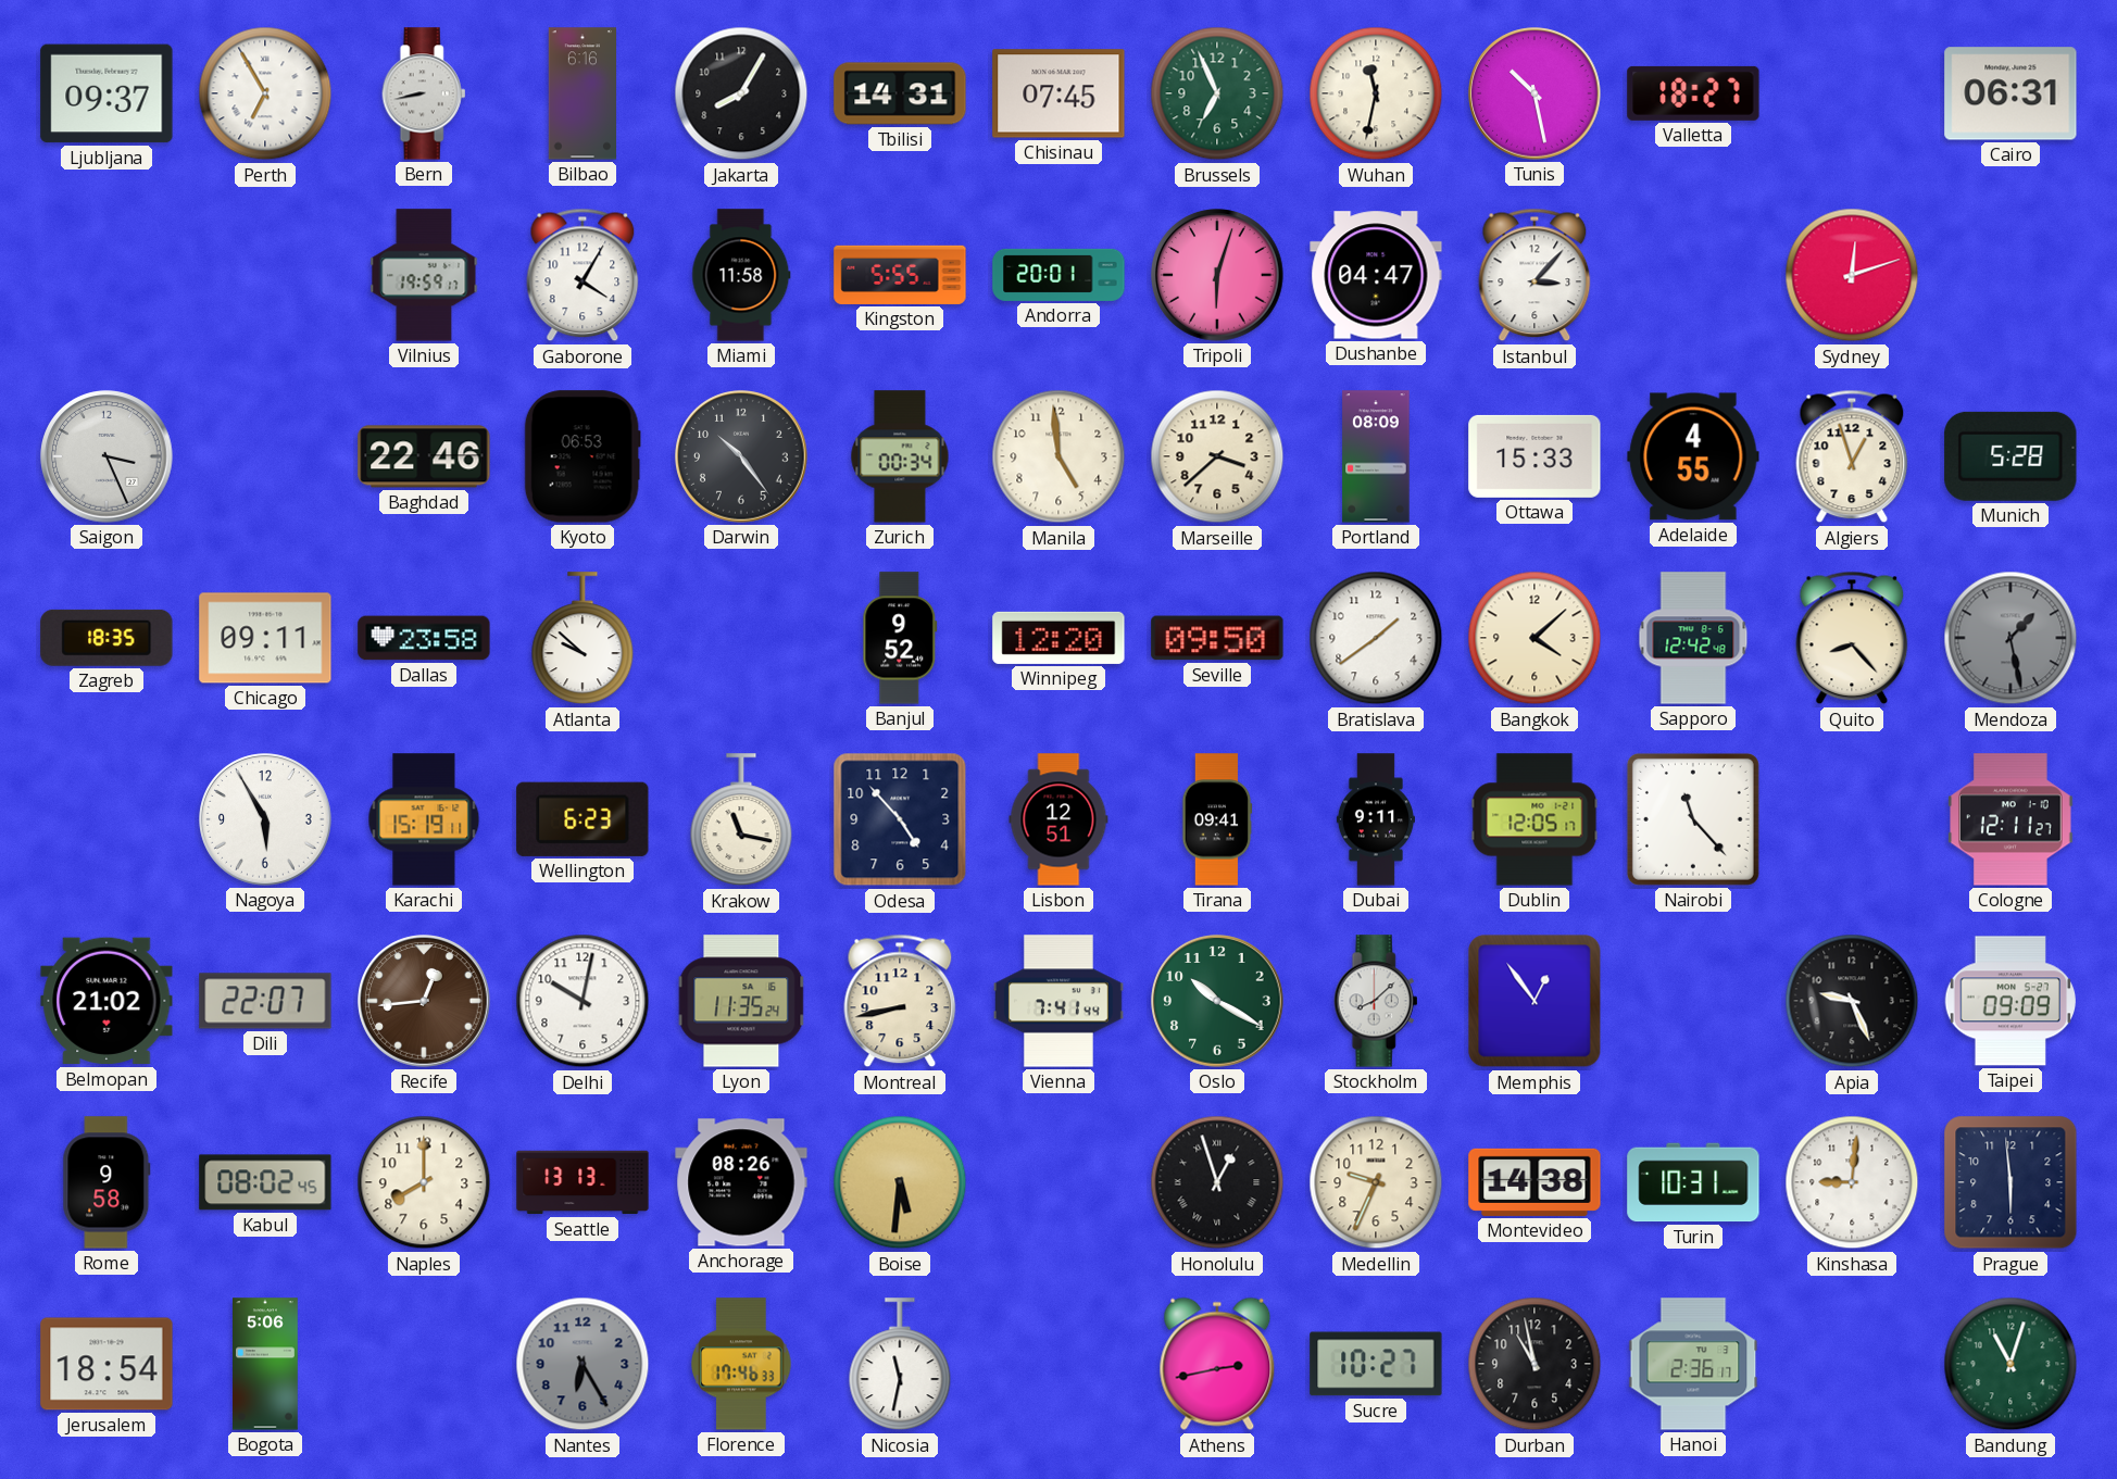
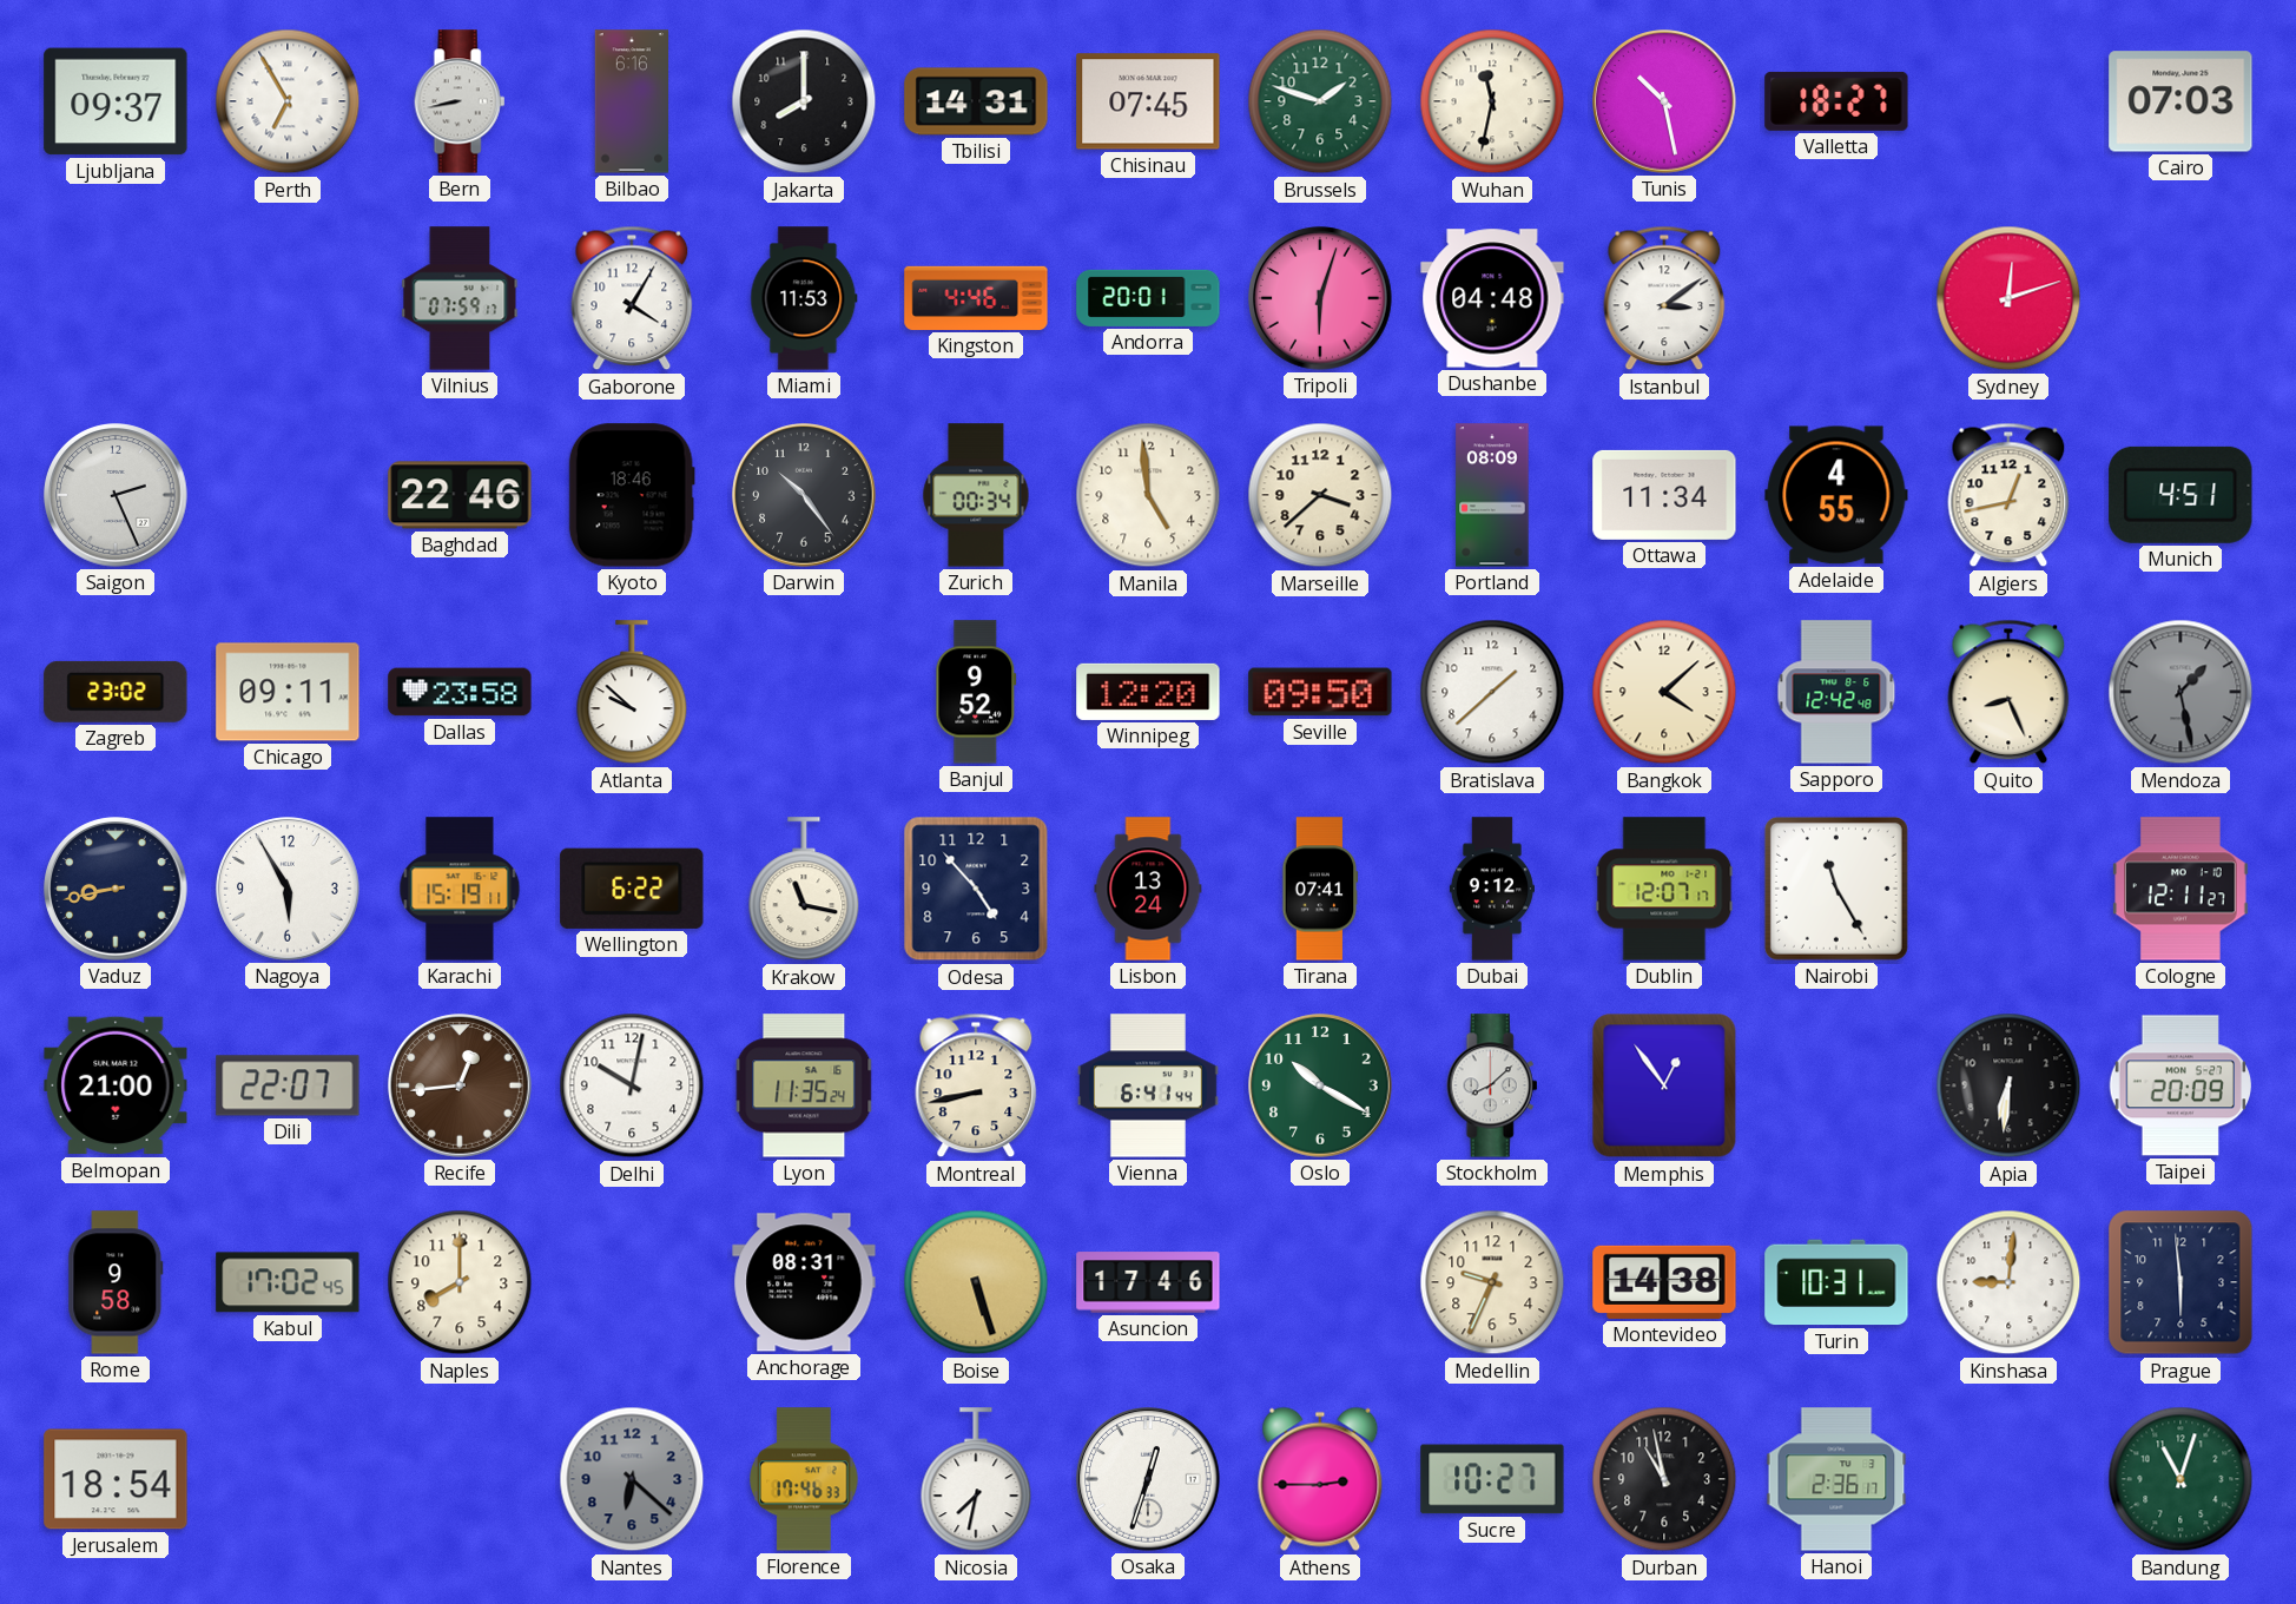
Jakarta: 8:05 -> 8:00 (804, 101)
Brussels: 6:56 -> 1:48 (1320, 101)
Cairo: 06:31 -> 07:03 (2180, 101)
Vilnius: 19:59 -> 07:59 (460, 298)
Miami: 11:58 -> 11:53 (804, 298)
Kingston: 5:55 -> 4:46 (976, 298)
Dushanbe: 04:47 -> 04:48 (1492, 298)
Istanbul: 3:07 -> 3:09 (1664, 298)
Saigon: 3:26 -> 2:26 (116, 495)
Kyoto: 06:53 -> 18:46 (632, 495)
Ottawa: 15:33 -> 11:34 (1664, 495)
Algiers: 12:57 -> 12:43 (2008, 495)
Munich: 5:28 -> 4:51 (2180, 495)
Zagreb: 18:35 -> 23:02 (116, 692)
Bratislava: 1:39 -> 1:38 (1492, 692)
Quito: 8:23 -> 8:26 (2008, 692)
Vaduz: none -> 8:43 (116, 889)
Wellington: 6:23 -> 6:22 (632, 889)
Lisbon: 12:51 -> 13:24 (1148, 889)
Tirana: 09:41 -> 07:41 (1320, 889)
Dubai: 9:11 -> 9:12 (1492, 889)
Dublin: 12:05 -> 12:07 (1664, 889)
Nairobi: 11:23 -> 11:25 (1836, 889)
Belmopan: 21:02 -> 21:00 (116, 1085)
Vienna: 7:41 -> 6:41 (1149, 1085)
Apia: 9:26 -> 6:31 (2008, 1085)
Taipei: 09:09 -> 20:09 (2179, 1085)
Kabul: 08:02 -> 17:02 (288, 1282)
Seattle: 13:13 -> none (583, 1182)
Anchorage: 08:26 -> 08:31 (804, 1282)
Boise: 5:31 -> 5:27 (976, 1282)
Asuncion: none -> 17:46 (1148, 1282)
Honolulu: 12:57 -> none (1217, 1182)
Bogota: 5:06 -> none (266, 1364)
Nantes: 6:25 -> 6:22 (632, 1479)
Nicosia: 11:32 -> 7:32 (976, 1480)
Osaka: none -> 12:33 (1148, 1479)
Athens: 2:43 -> 2:45 (1320, 1479)
